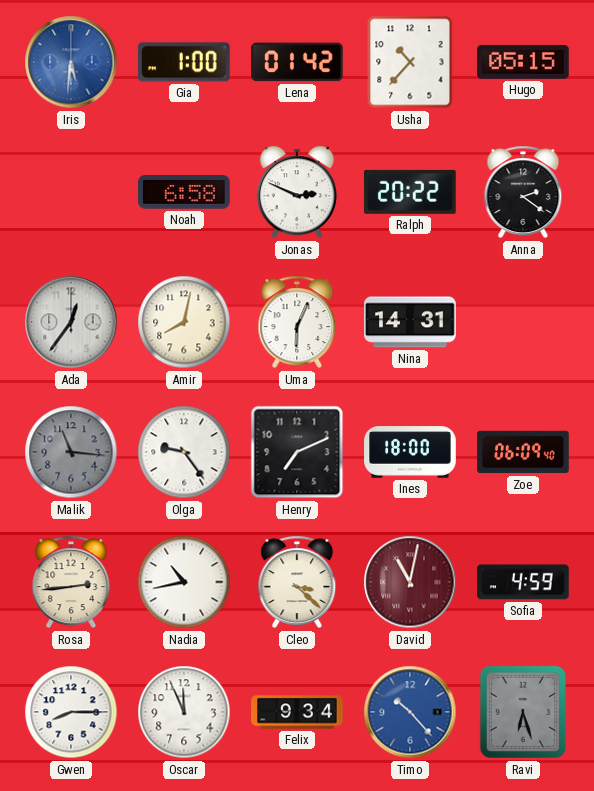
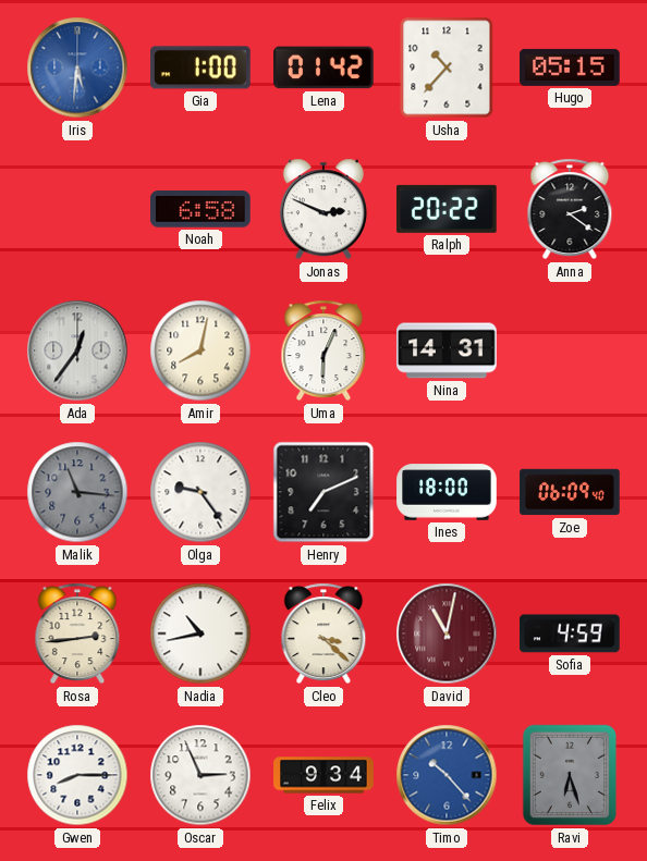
Oscar: 11:56 -> 2:56 (200, 775)
